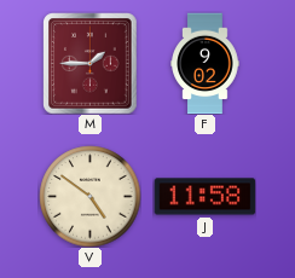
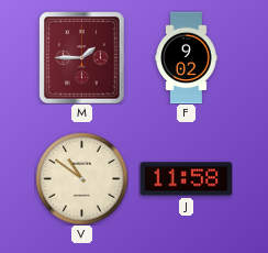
V: 4:51 -> 10:51 (81, 178)
